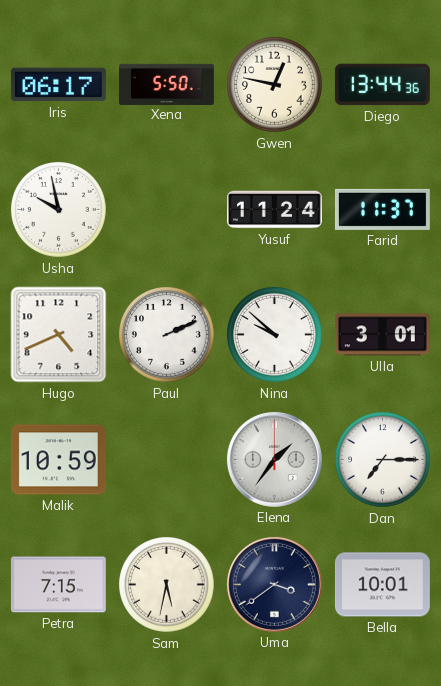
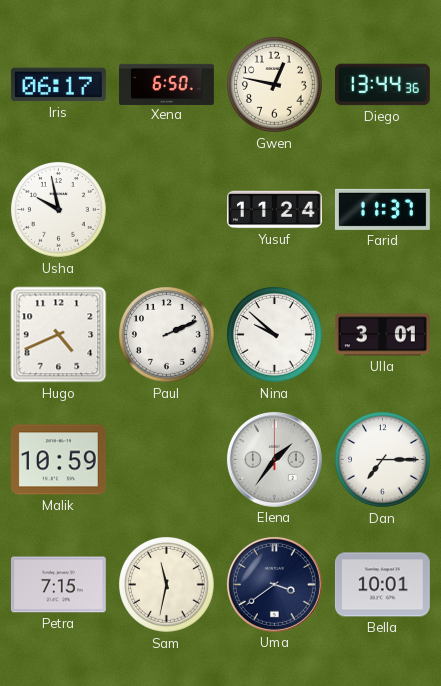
Xena: 5:50 -> 6:50 (167, 84)
Sam: 5:32 -> 11:32 (167, 585)
